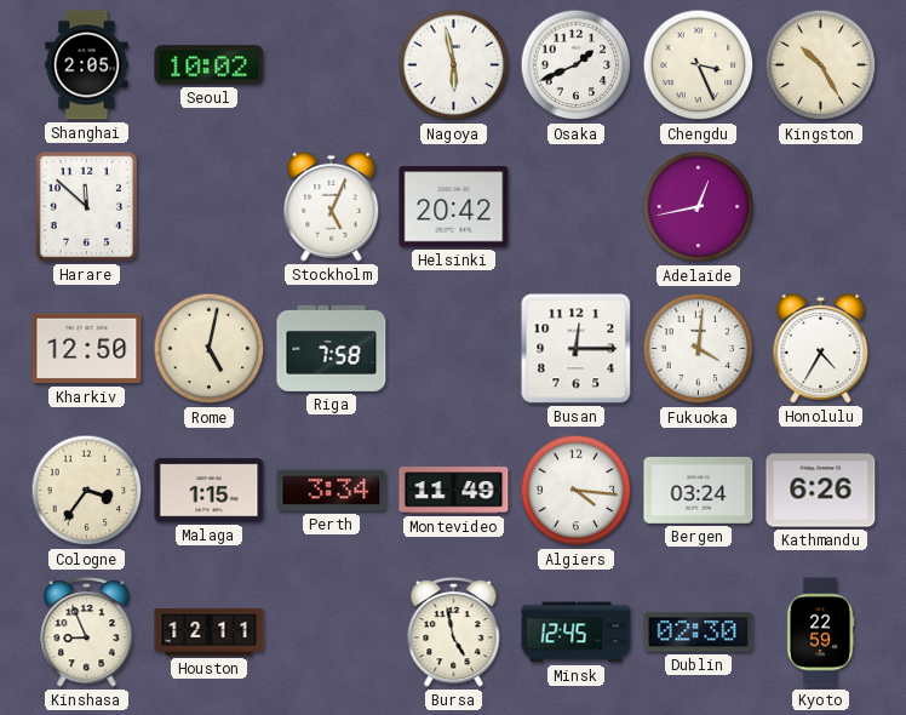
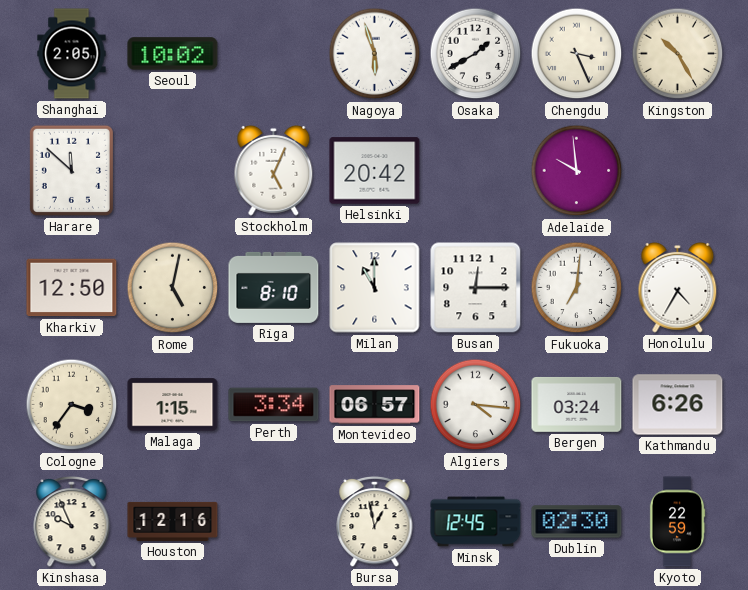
Nagoya: 5:58 -> 5:57 (375, 54)
Osaka: 1:41 -> 1:40 (476, 54)
Adelaide: 12:43 -> 9:59 (577, 171)
Riga: 7:58 -> 8:10 (274, 287)
Milan: none -> 11:00 (375, 288)
Fukuoka: 4:01 -> 7:01 (577, 288)
Montevideo: 11:49 -> 06:57 (375, 405)
Kinshasa: 8:56 -> 9:56 (72, 521)
Houston: 12:11 -> 12:16 (173, 521)
Bursa: 4:58 -> 12:58 (375, 521)
